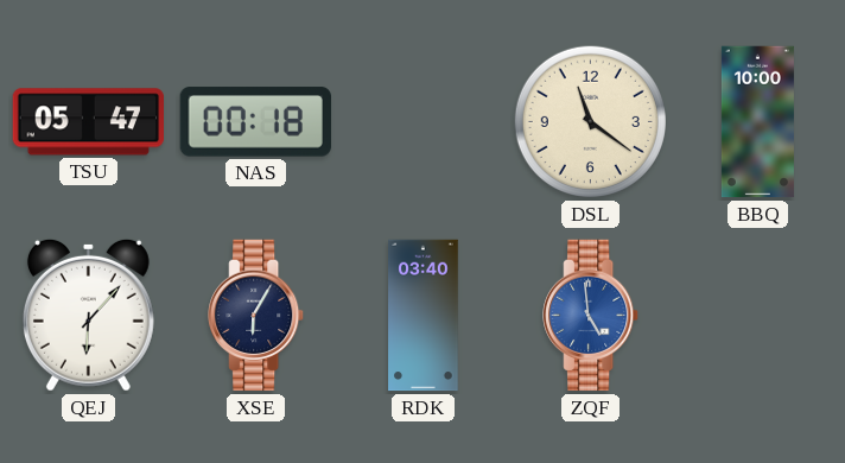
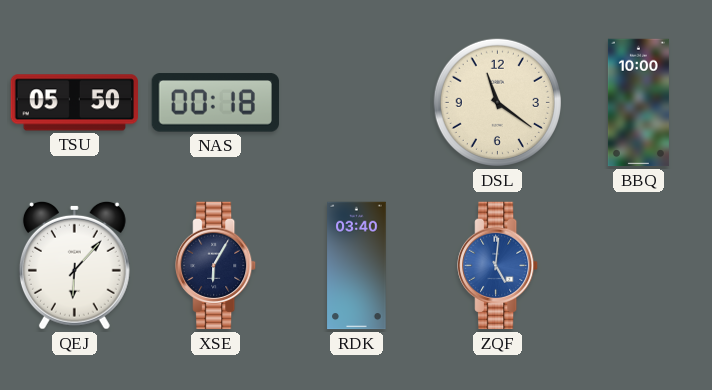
TSU: 05:47 -> 05:50 (74, 103)
ZQF: 4:59 -> 5:01 (498, 266)
